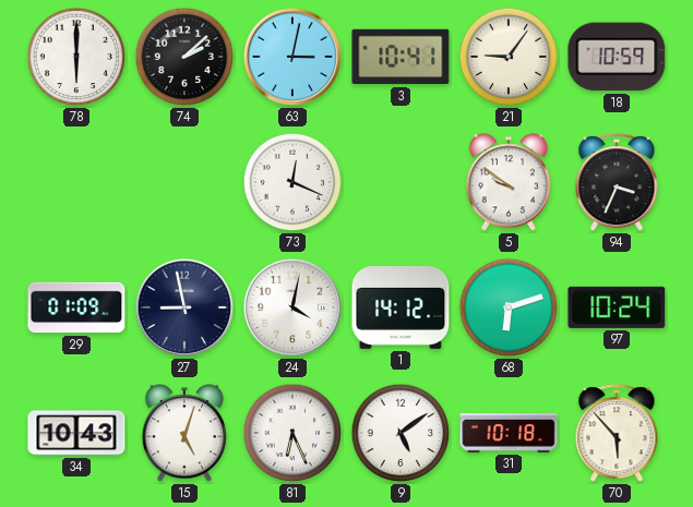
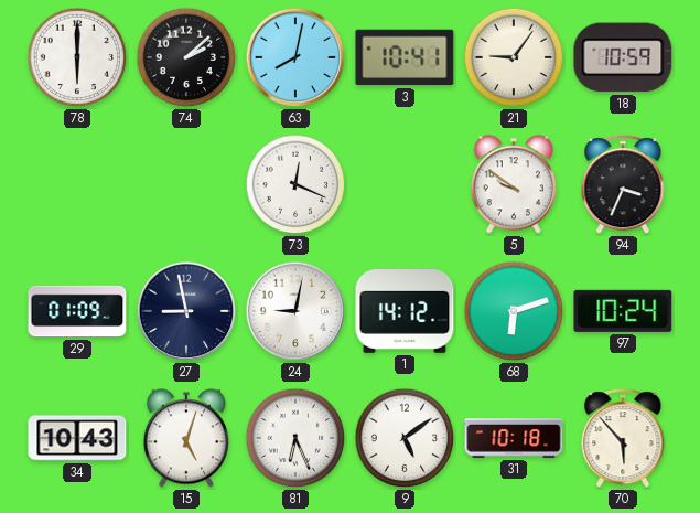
63: 3:02 -> 8:02 (295, 57)
24: 4:02 -> 9:02 (295, 311)
